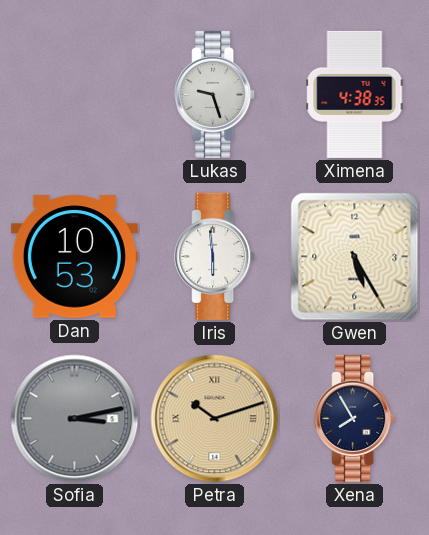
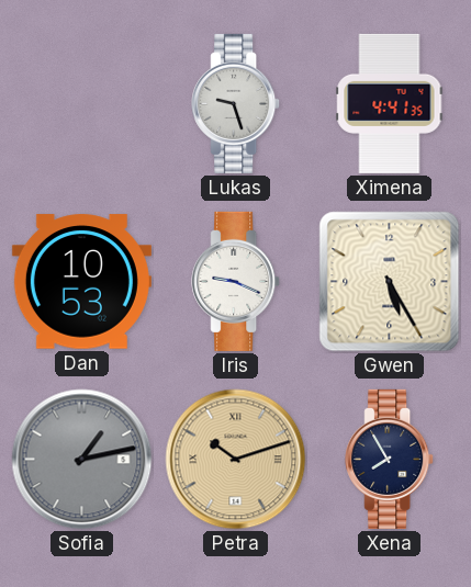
Ximena: 4:38 -> 4:41 (390, 103)
Iris: 5:59 -> 9:19 (236, 281)
Sofia: 3:13 -> 1:13 (82, 460)
